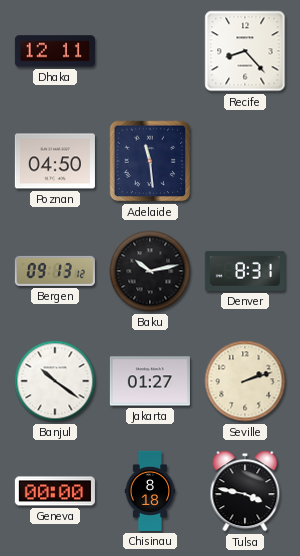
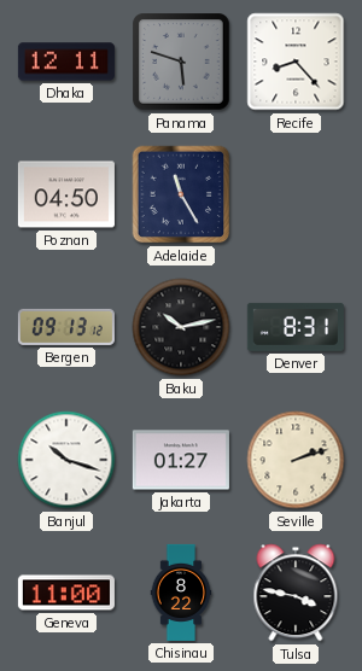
Panama: none -> 5:48 (181, 62)
Adelaide: 11:29 -> 11:25 (181, 194)
Banjul: 10:21 -> 10:18 (66, 460)
Geneva: 00:00 -> 11:00 (66, 593)
Chisinau: 8:18 -> 8:22 (181, 593)
